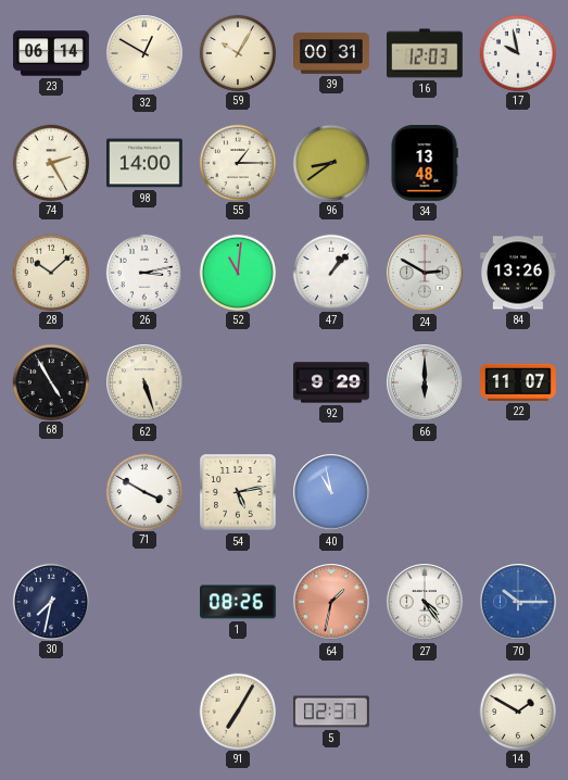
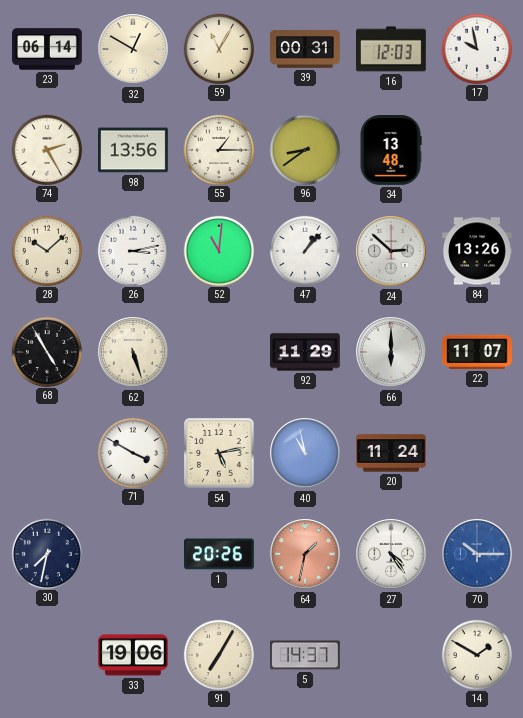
59: 10:05 -> 11:05 (218, 48)
98: 14:00 -> 13:56 (134, 150)
24: 2:50 -> 2:52 (391, 251)
92: 9:29 -> 11:29 (306, 352)
20: none -> 11:24 (392, 453)
1: 08:26 -> 20:26 (220, 554)
33: none -> 19:06 (134, 655)
5: 02:37 -> 14:37 (306, 655)
